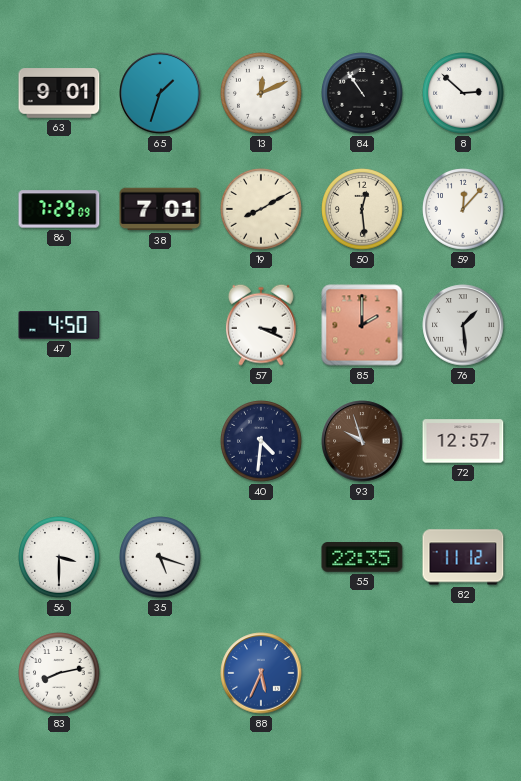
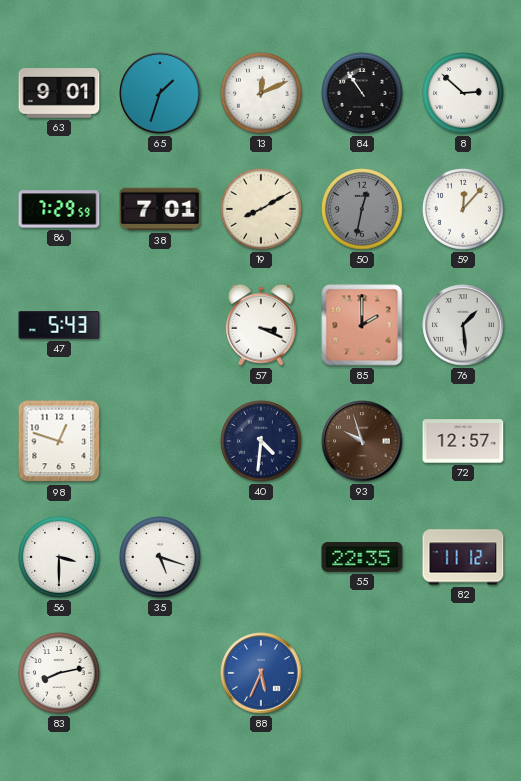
86: 7:29:09 -> 7:29:59 (59, 209)
50: 12:29 -> 12:32 (362, 209)
50 dial: cream -> grey (362, 209)
47: 4:50 -> 5:43 (59, 325)
98: none -> 12:48 (59, 441)
